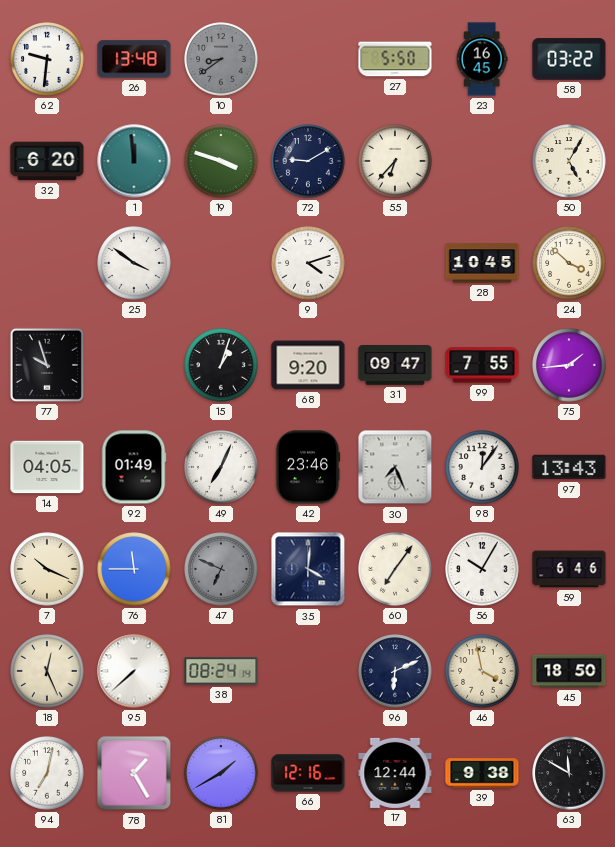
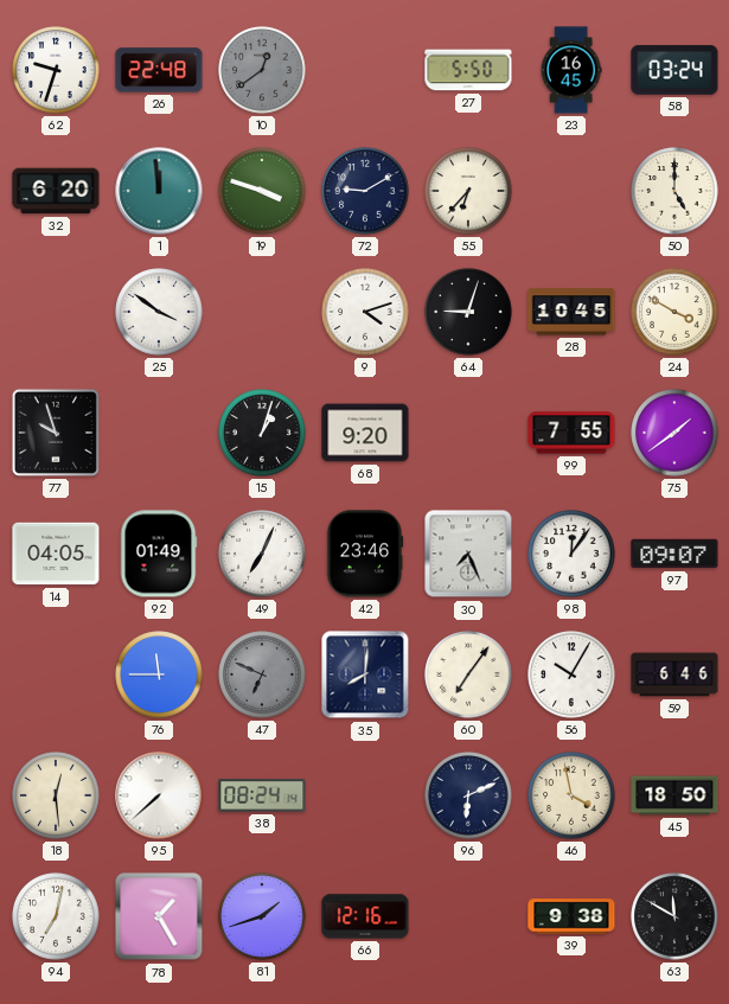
62: 9:31 -> 9:33 (56, 70)
26: 13:48 -> 22:48 (159, 70)
10: 8:39 -> 12:39 (262, 70)
58: 03:22 -> 03:24 (674, 70)
50: 5:05 -> 5:00 (674, 191)
64: none -> 9:03 (468, 312)
24: 3:52 -> 3:50 (674, 312)
31: 09:47 -> none (395, 365)
75: 1:44 -> 1:39 (674, 433)
97: 13:43 -> 09:07 (674, 554)
7: 10:19 -> none (47, 569)
35: 4:01 -> 8:01 (365, 674)
18: 12:26 -> 12:29 (56, 795)
81: 1:40 -> 1:42 (262, 916)
17: 12:44 -> none (395, 773)
